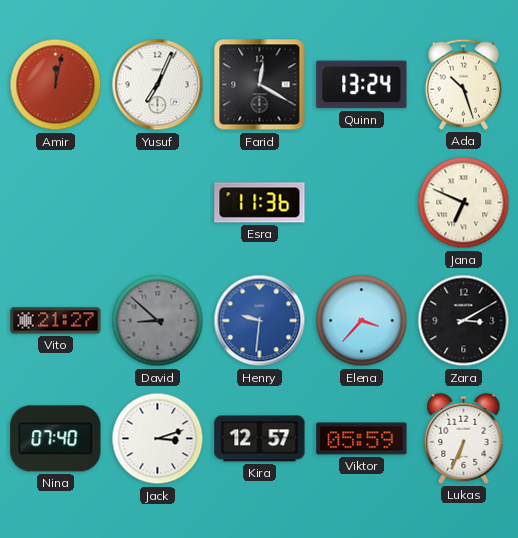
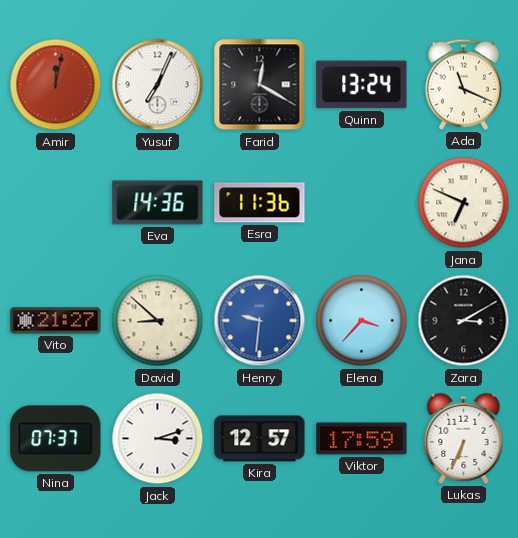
Ada: 10:27 -> 11:19 (463, 84)
Eva: none -> 14:36 (158, 203)
David dial: grey -> cream (158, 321)
Nina: 07:40 -> 07:37 (56, 439)
Viktor: 05:59 -> 17:59 (362, 439)
